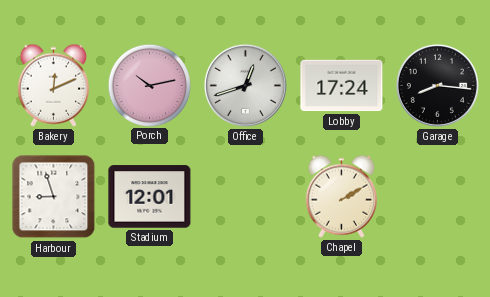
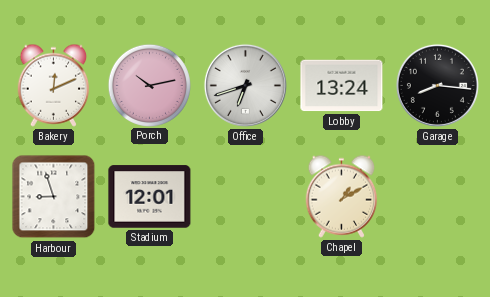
Office: 12:42 -> 6:42 (245, 85)
Lobby: 17:24 -> 13:24 (342, 86)
Chapel: 2:10 -> 1:10 (342, 196)
